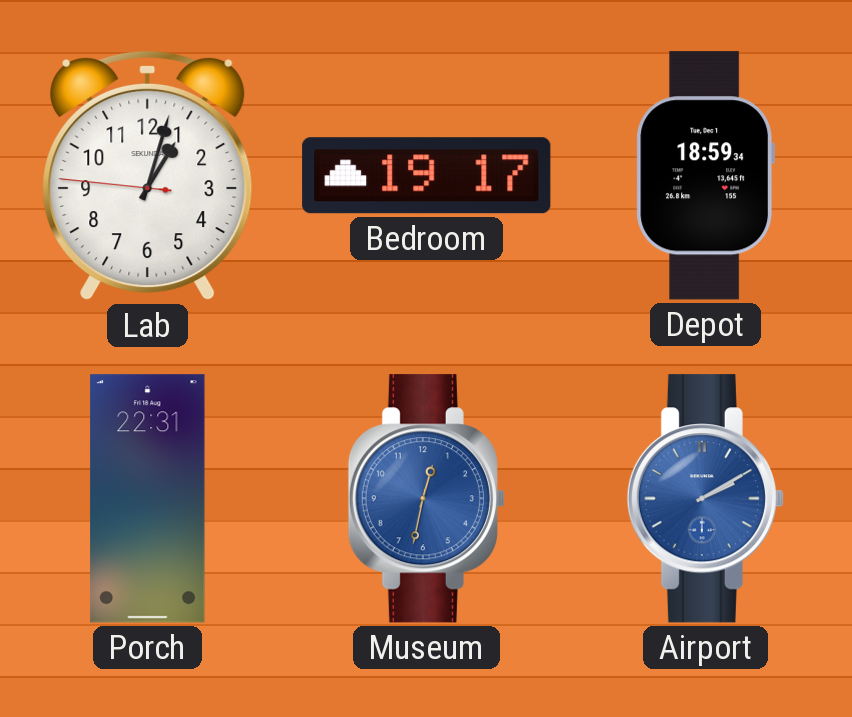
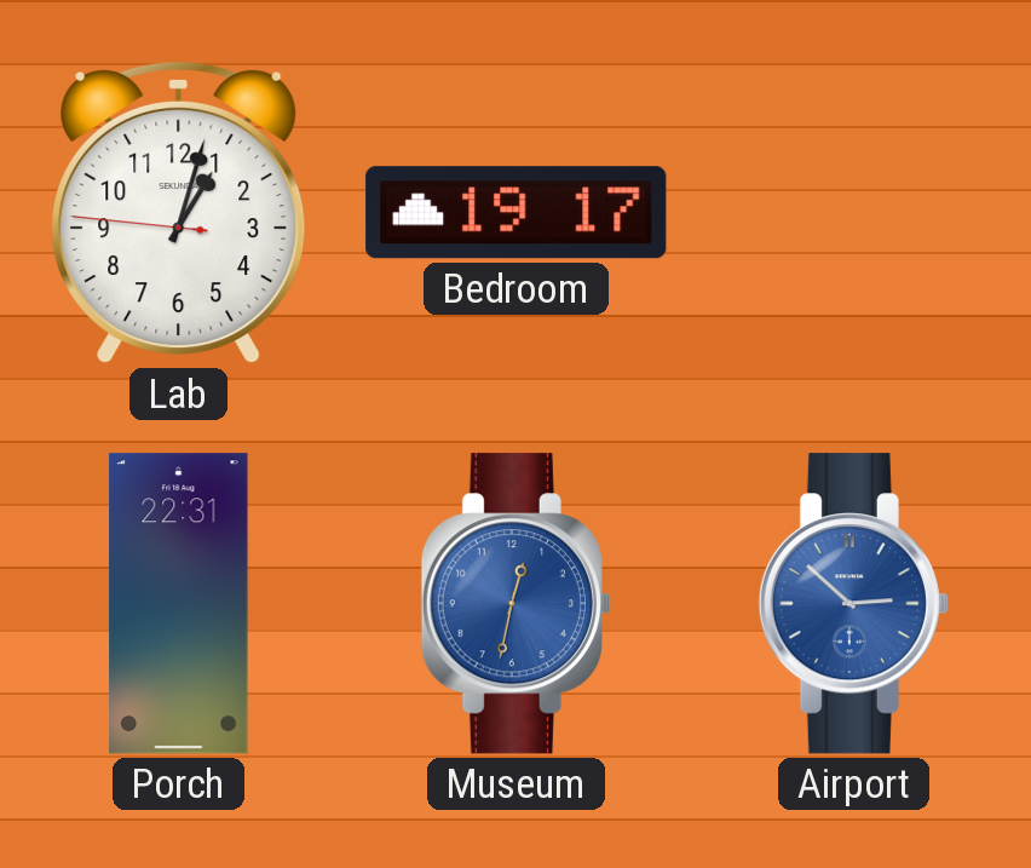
Depot: 18:59 -> none (706, 176)
Airport: 2:10 -> 2:52 (853, 604)
